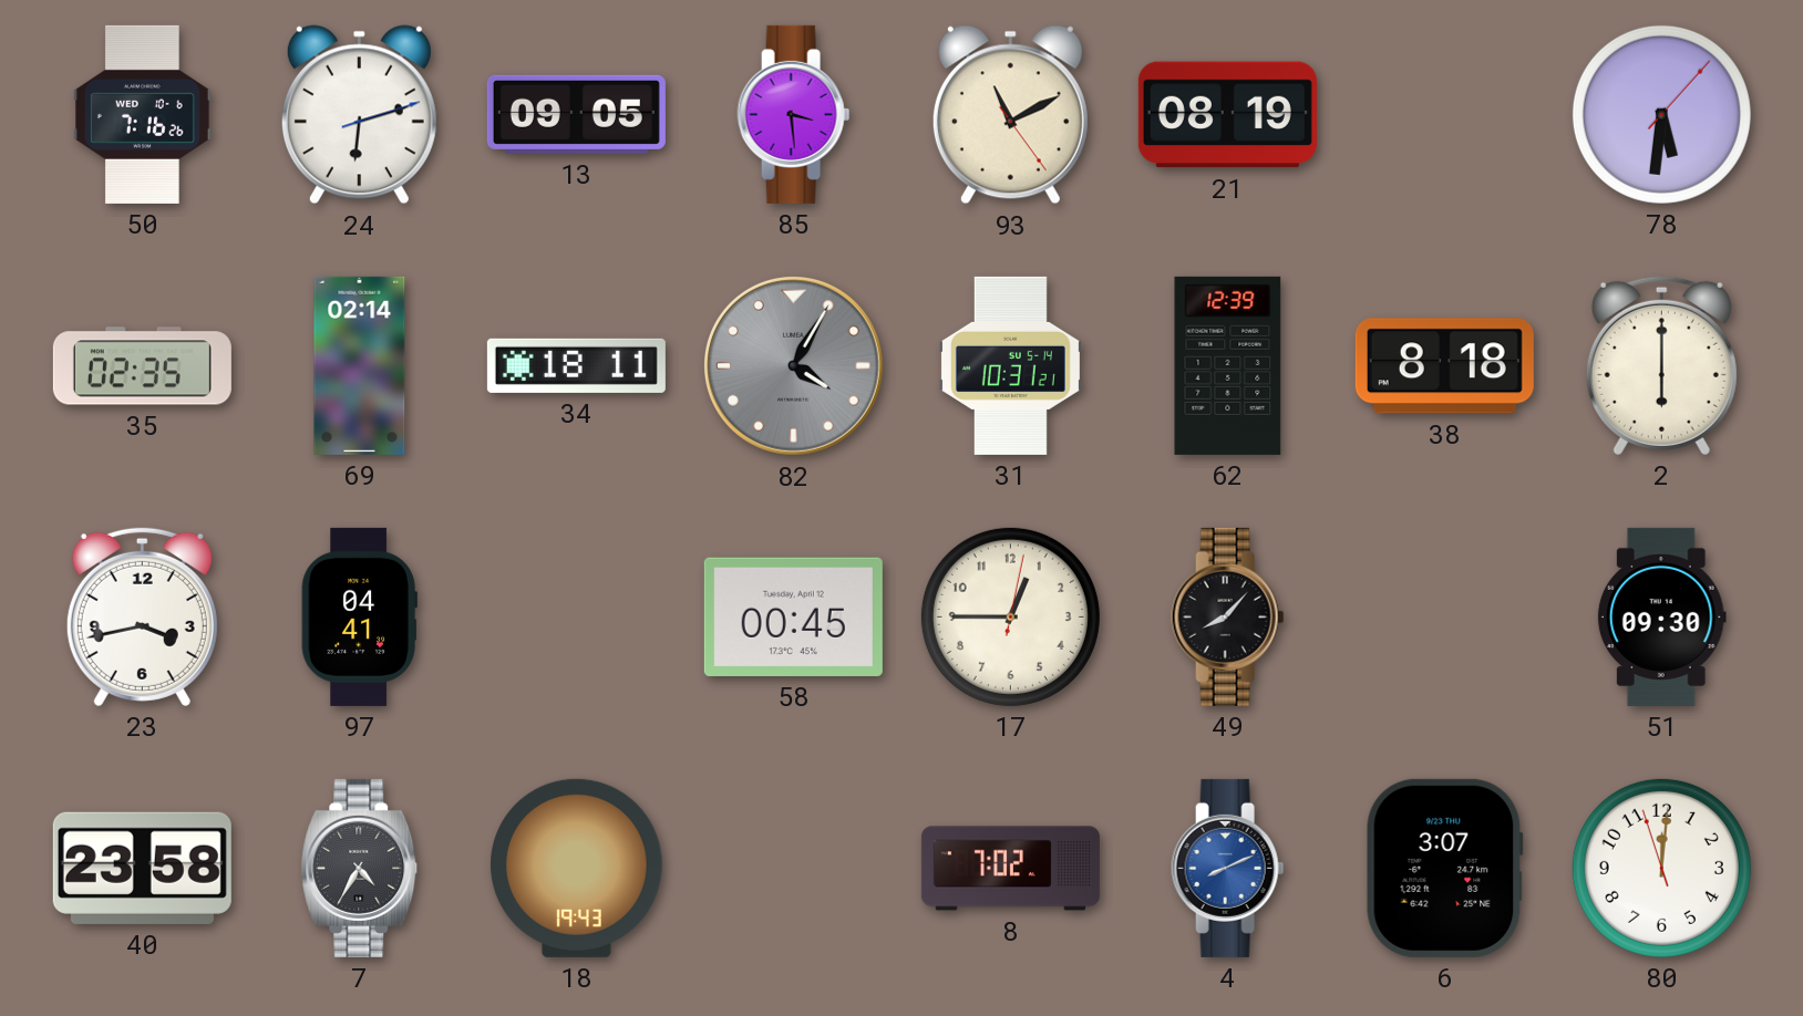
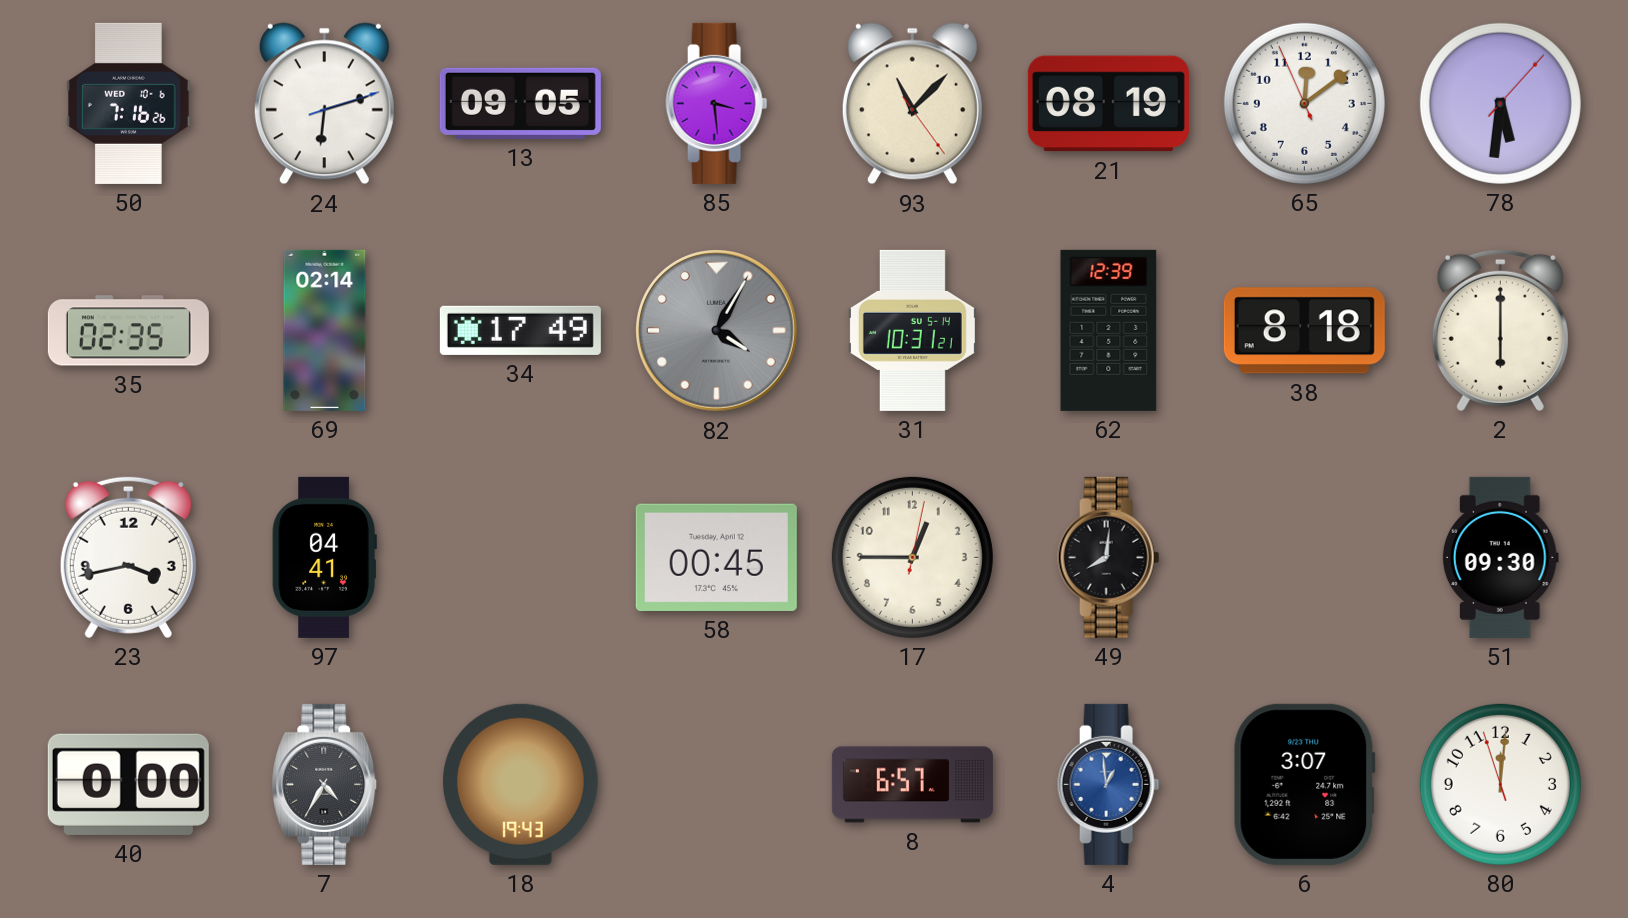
93: 11:10 -> 11:07 (912, 104)
65: none -> 12:08 (1304, 103)
34: 18:11 -> 17:49 (520, 330)
49: 8:07 -> 8:01 (1109, 557)
40: 23:58 -> 0:00 (128, 784)
8: 7:02 -> 6:57 (912, 785)
4: 8:11 -> 12:59 (1109, 784)
